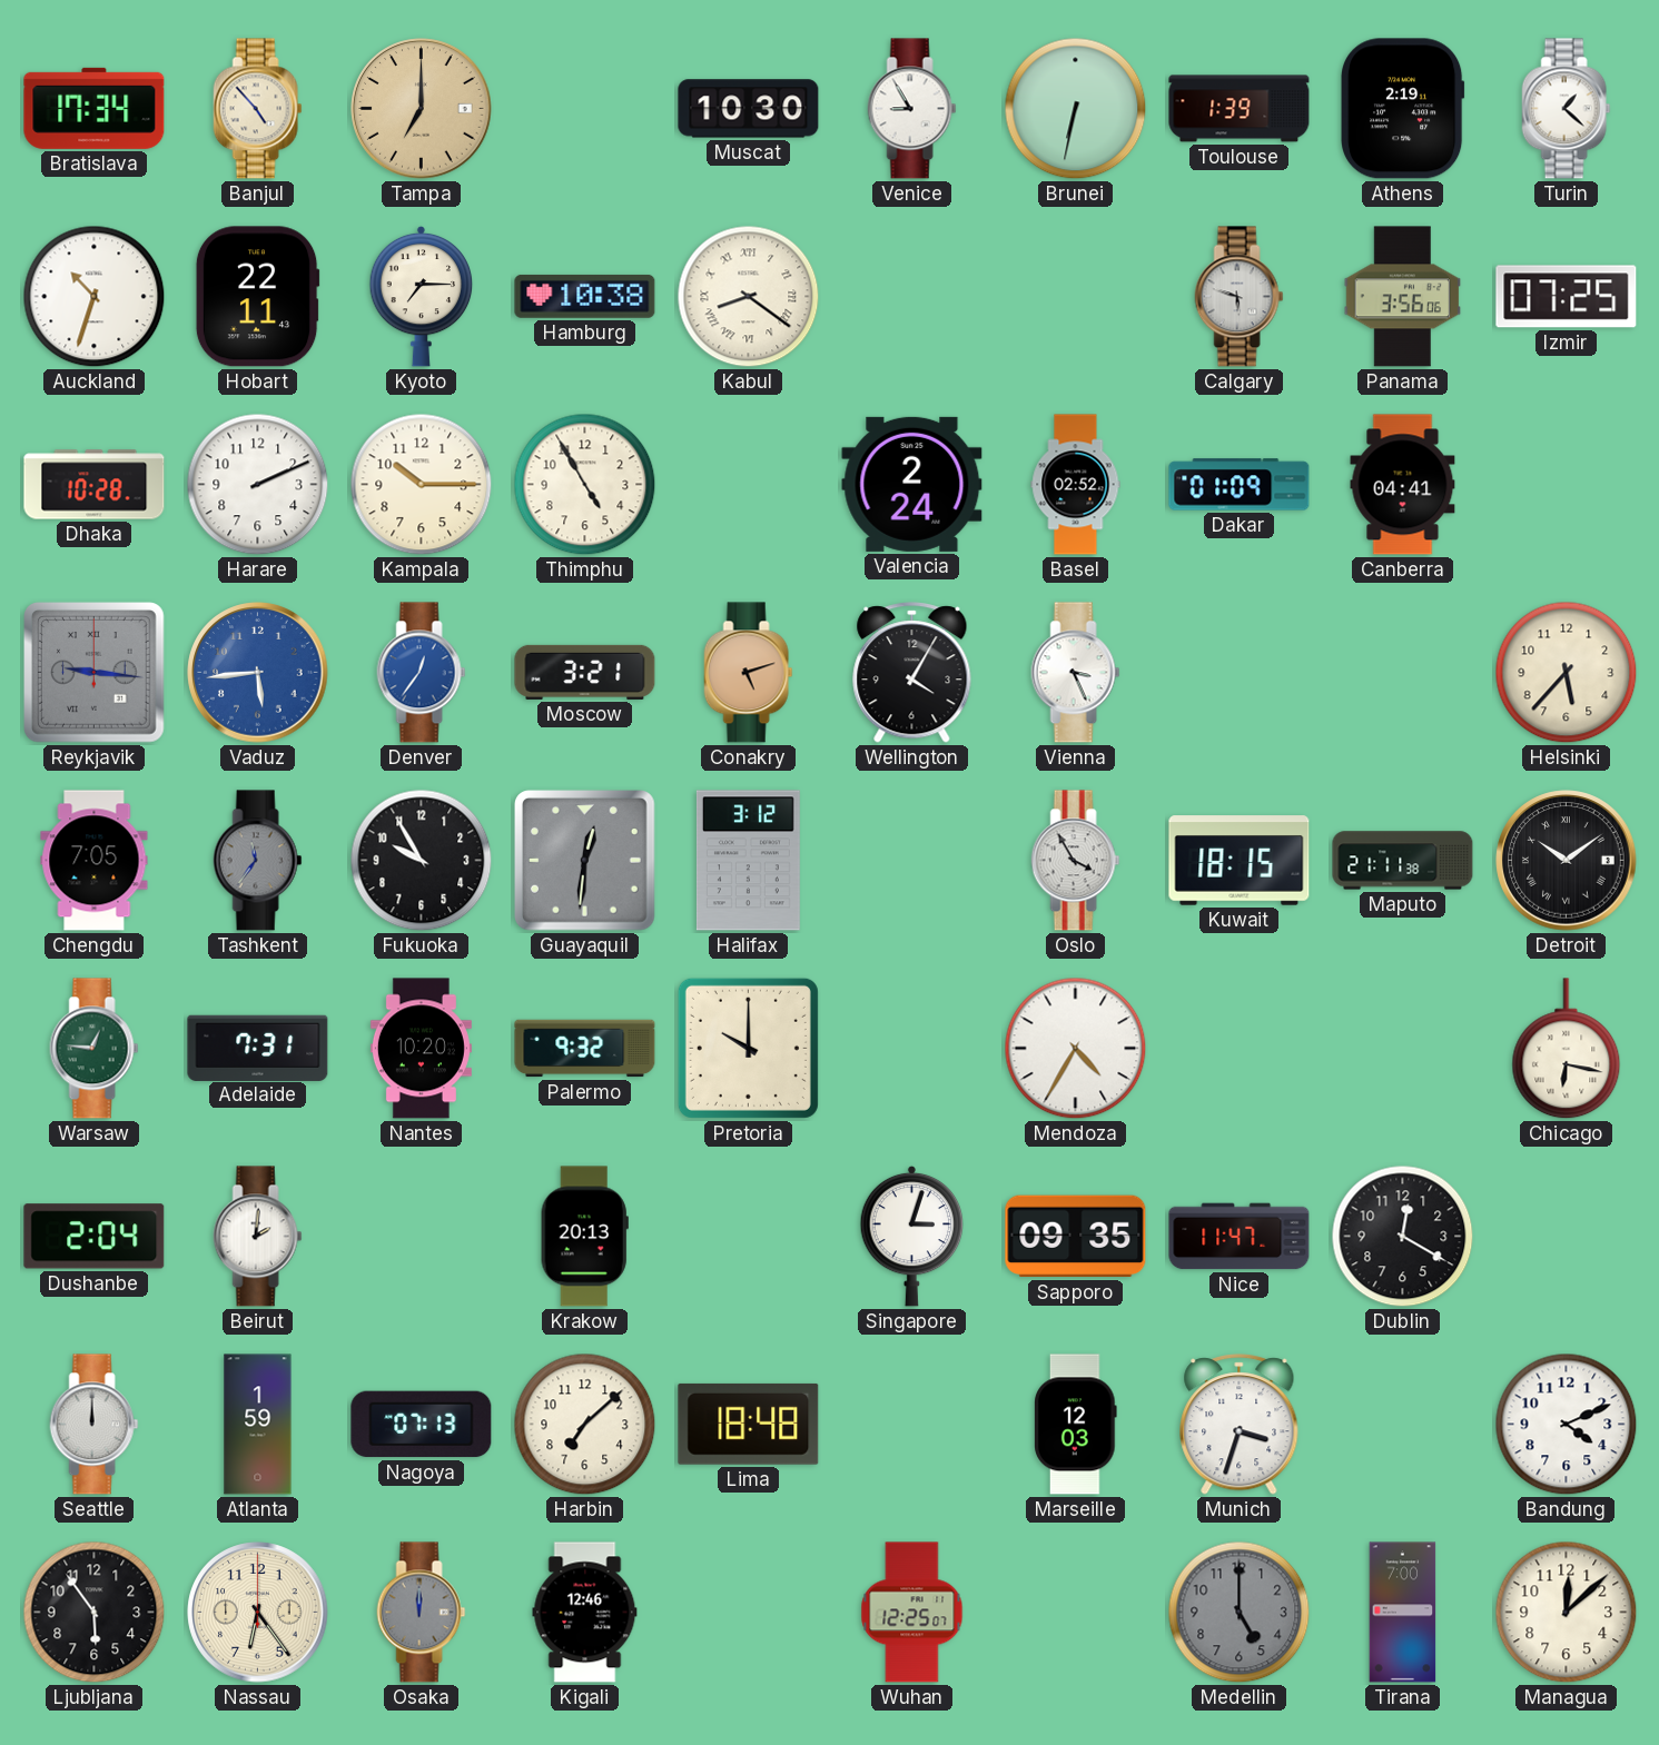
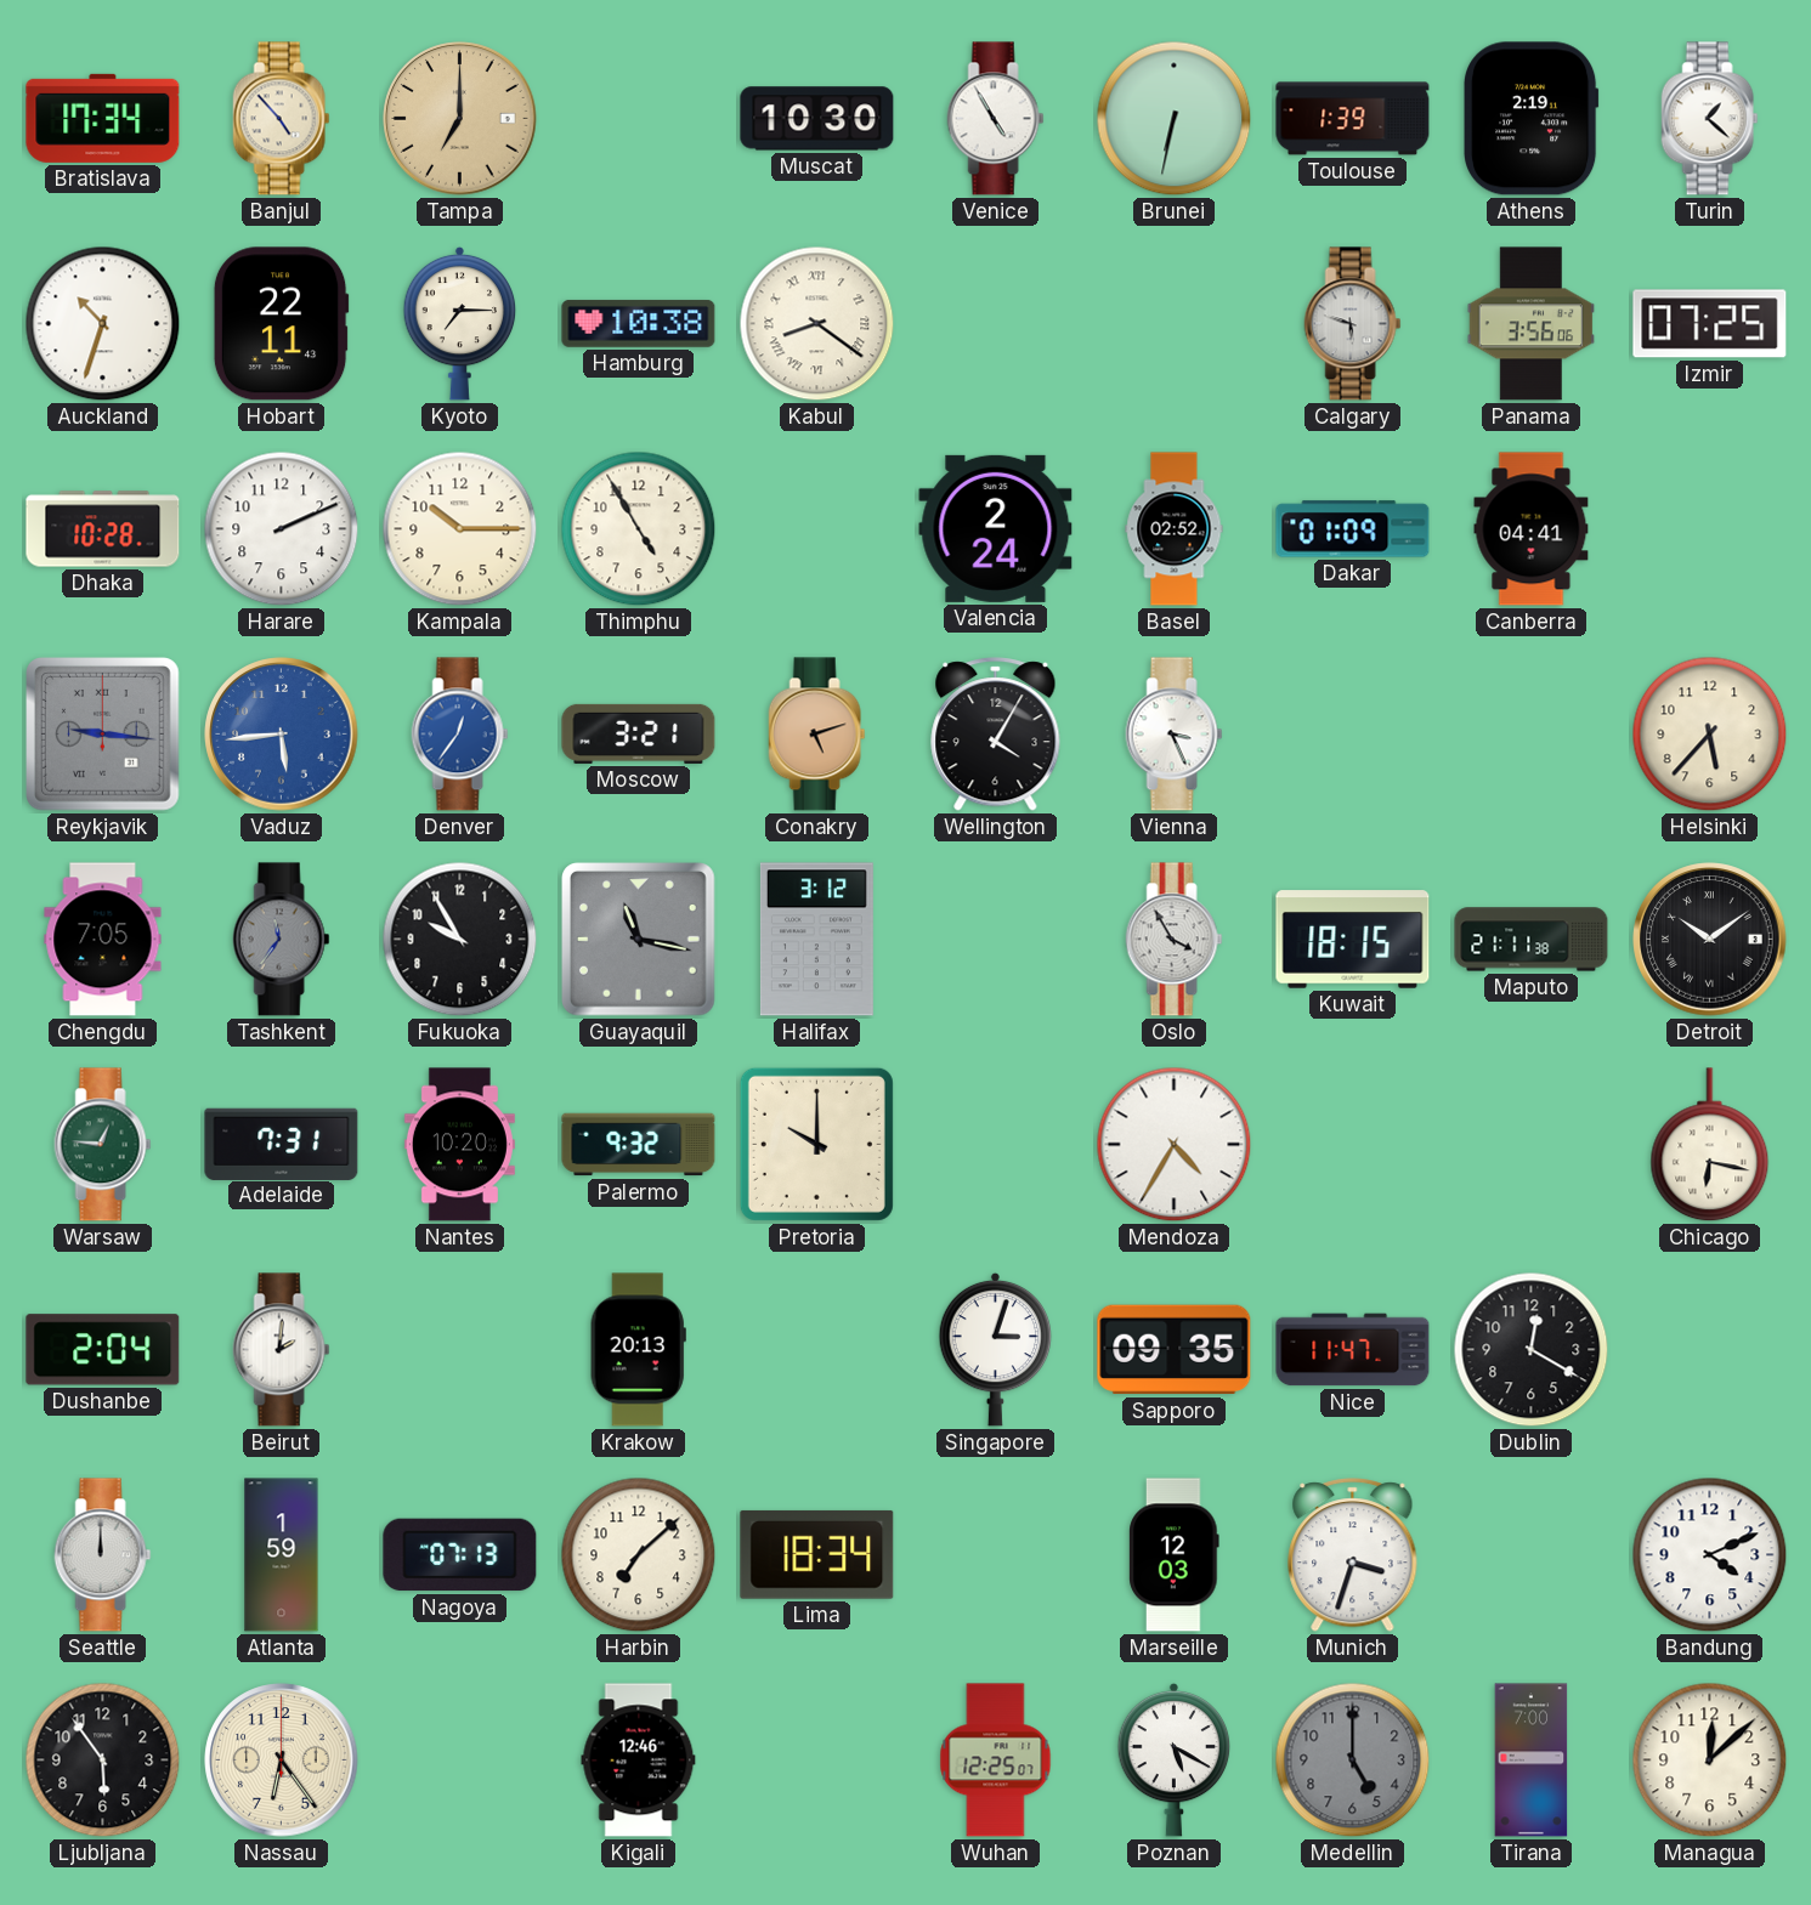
Venice: 8:55 -> 4:55 (996, 119)
Guayaquil: 12:31 -> 11:17 (639, 940)
Lima: 18:48 -> 18:34 (817, 1554)
Osaka: 12:00 -> none (422, 1613)
Poznan: none -> 5:20 (1175, 1759)
